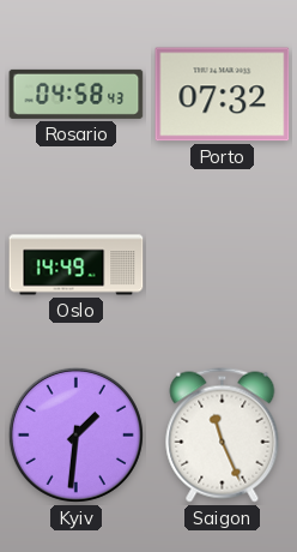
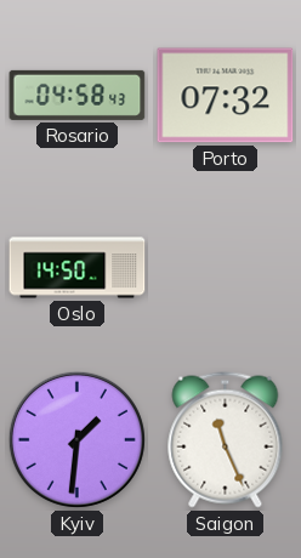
Oslo: 14:49 -> 14:50 (78, 268)
